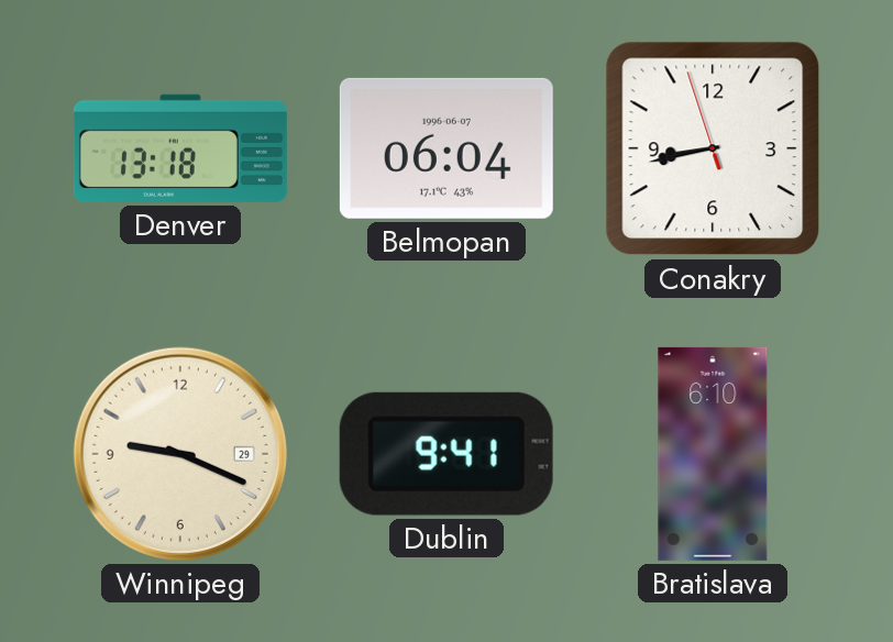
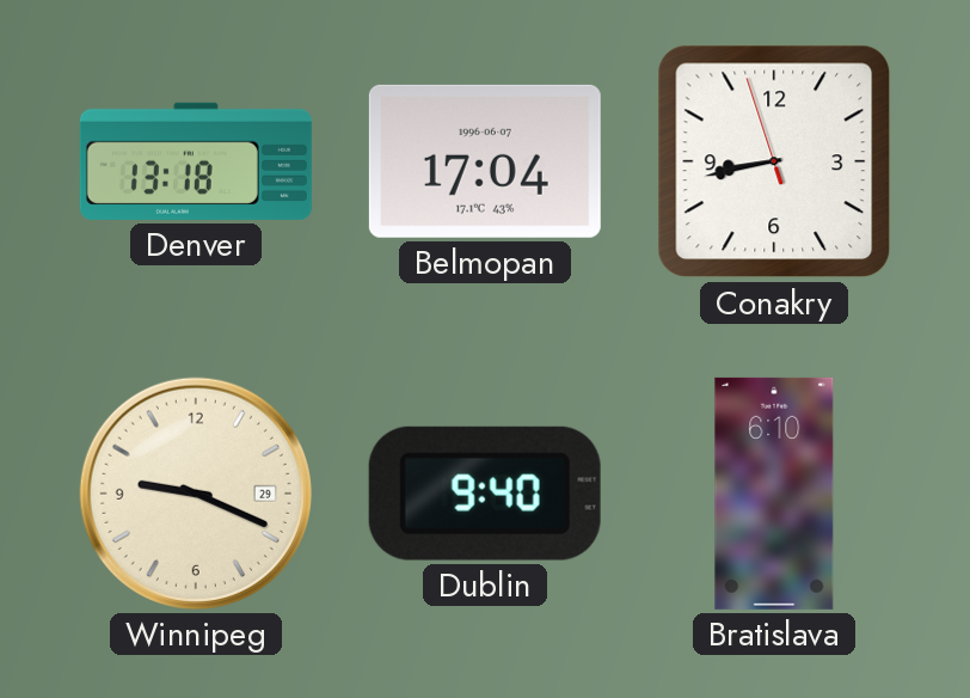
Belmopan: 06:04 -> 17:04 (485, 161)
Dublin: 9:41 -> 9:40 (485, 494)
